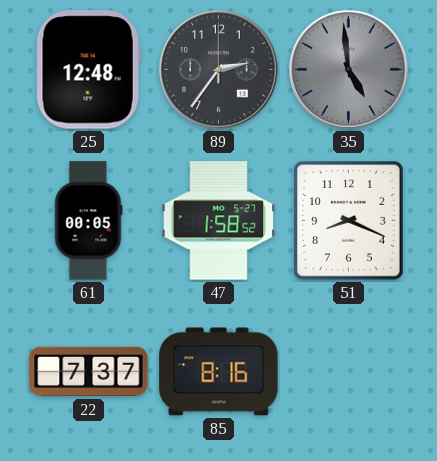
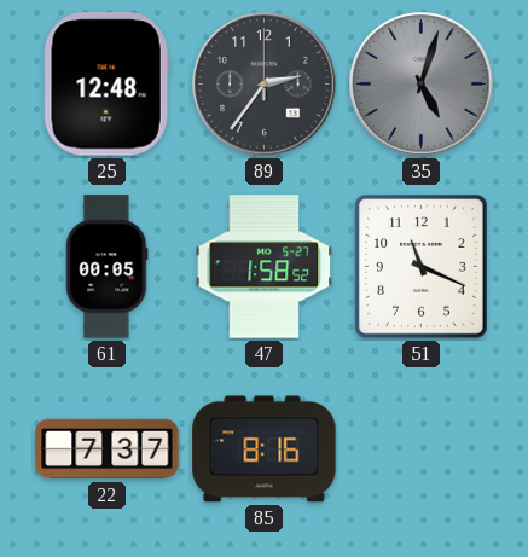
35: 4:59 -> 5:03 (422, 85)
51: 8:19 -> 11:19 (422, 267)
